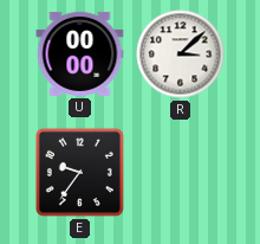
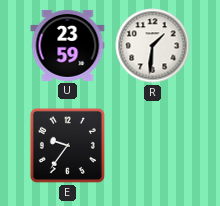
U: 00:00 -> 23:59 (68, 45)
R: 3:08 -> 1:31 (153, 46)
